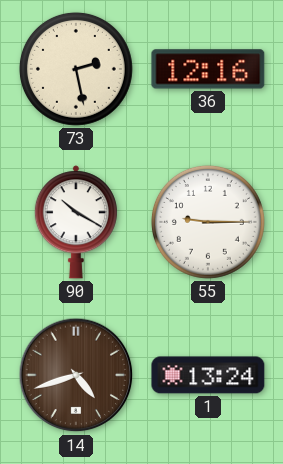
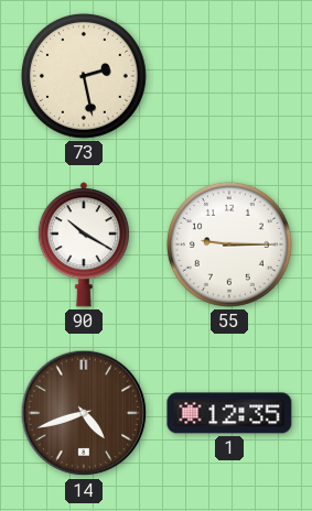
36: 12:16 -> none (208, 69)
1: 13:24 -> 12:35 (229, 413)
